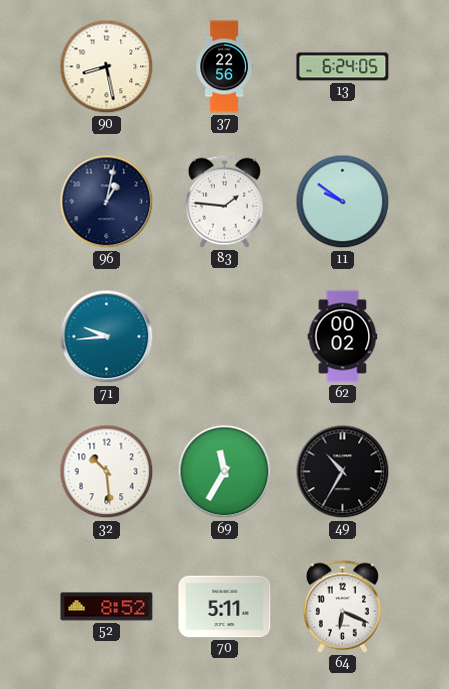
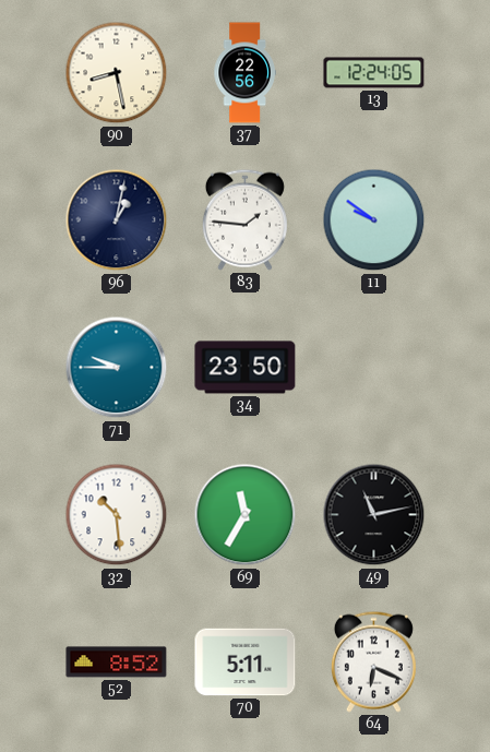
13: 6:24 -> 12:24 (374, 73)
71: 9:44 -> 9:45 (117, 368)
34: none -> 23:50 (246, 368)
62: 00:02 -> none (343, 337)
49: 10:35 -> 11:13 (374, 515)
